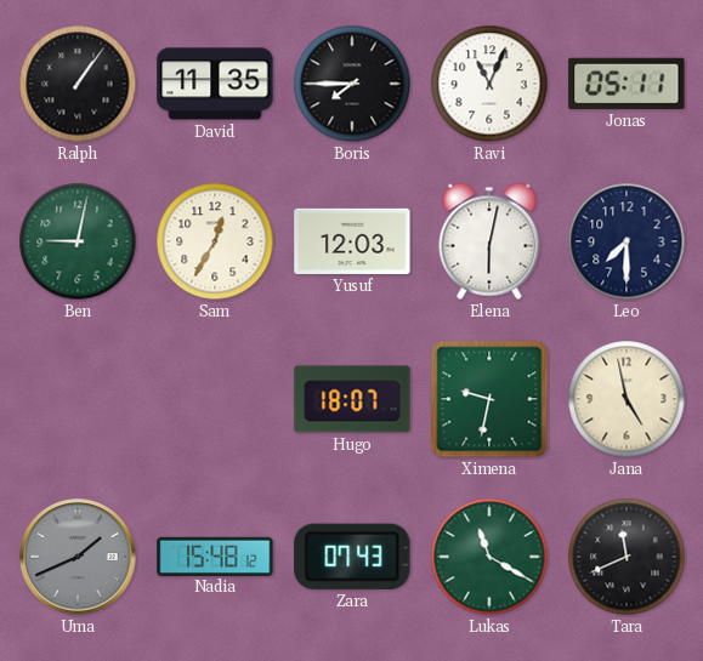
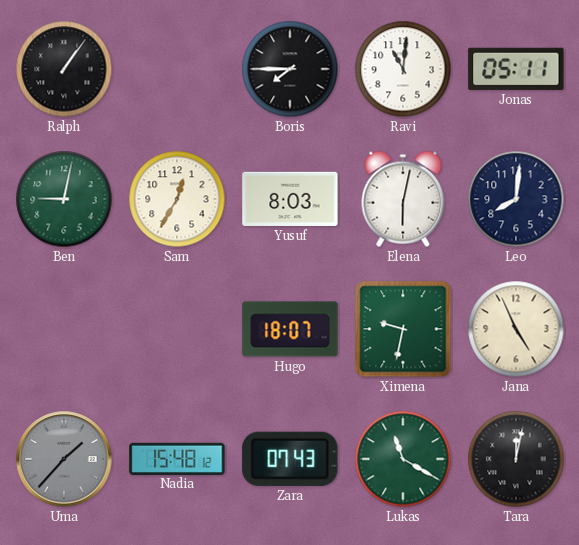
David: 11:35 -> none (215, 84)
Ravi: 11:04 -> 11:01 (403, 69)
Yusuf: 12:03 -> 8:03 (290, 199)
Leo: 7:30 -> 8:01 (516, 199)
Jana: 4:58 -> 4:56 (516, 329)
Uma: 1:41 -> 1:37 (64, 459)
Tara: 11:41 -> 12:02 (516, 459)
